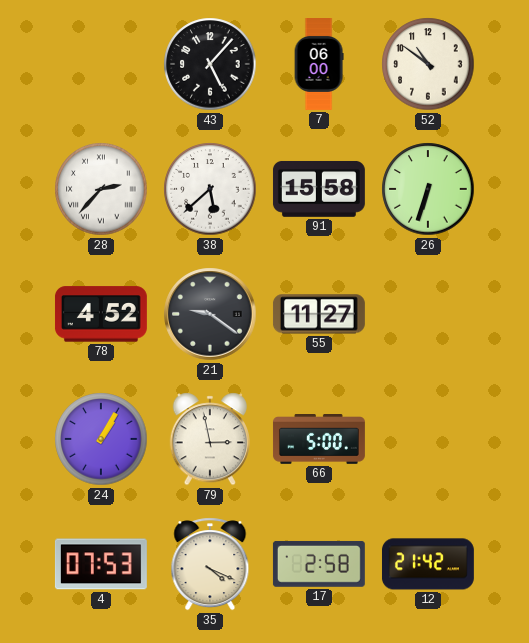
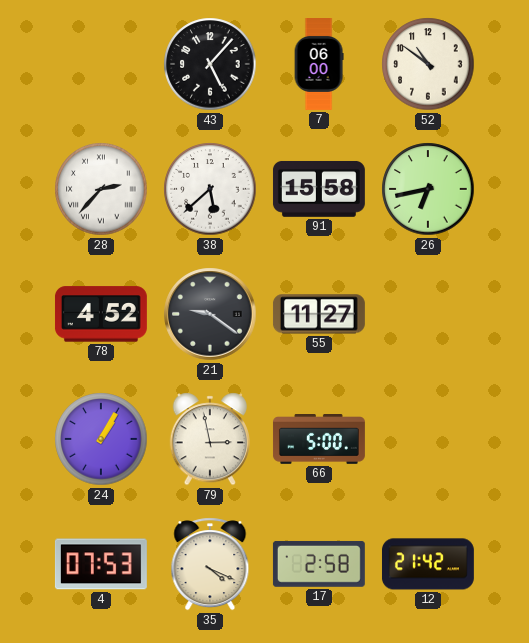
26: 6:33 -> 6:43 (428, 189)
